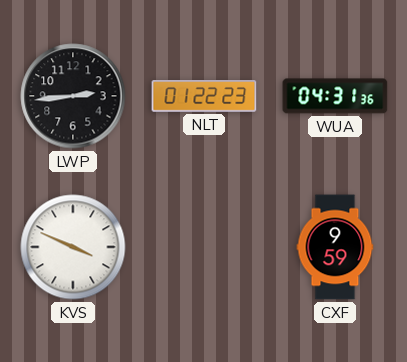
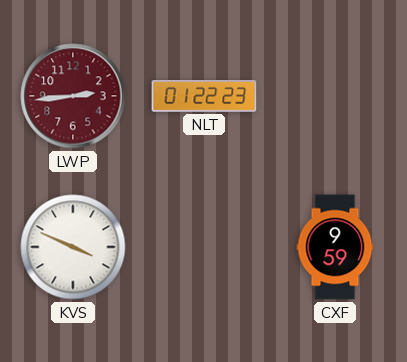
LWP dial: black -> burgundy (73, 96)
WUA: 04:31 -> none (335, 96)
